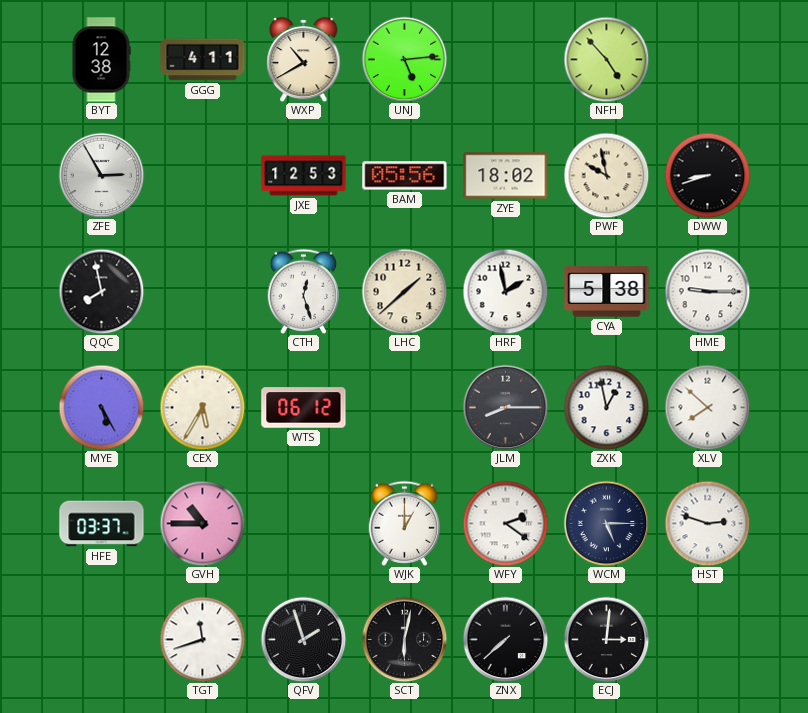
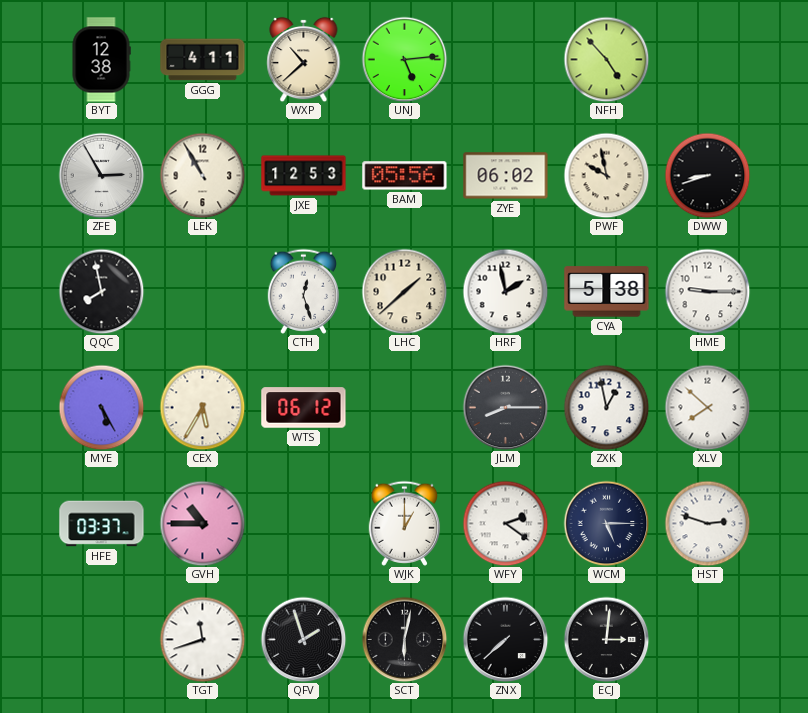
WXP: 10:40 -> 10:38 (304, 59)
LEK: none -> 10:55 (202, 175)
ZYE: 18:02 -> 06:02 (506, 176)
